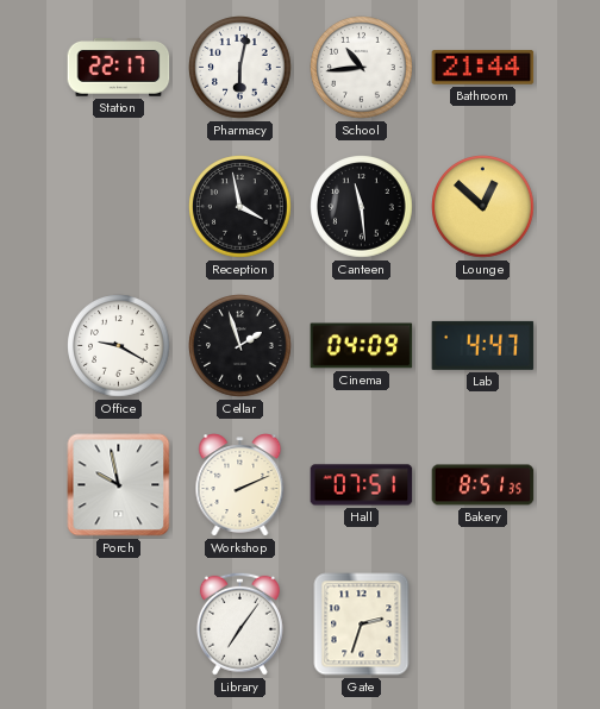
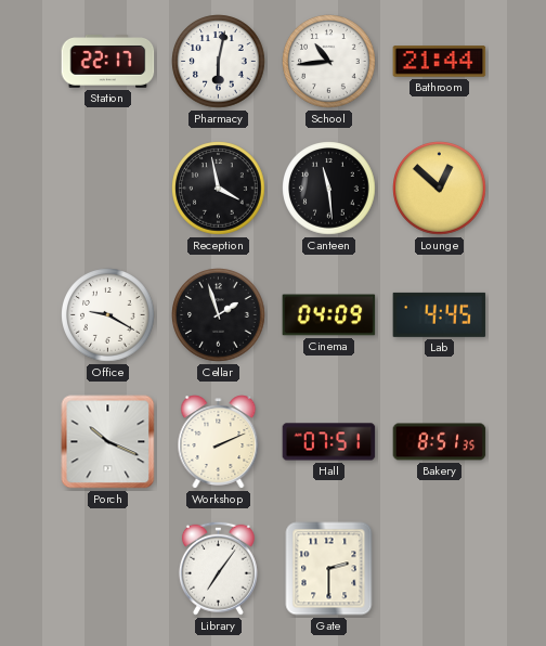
Lab: 4:47 -> 4:45 (440, 314)
Porch: 9:58 -> 10:19 (108, 442)
Gate: 2:33 -> 2:30 (329, 569)
